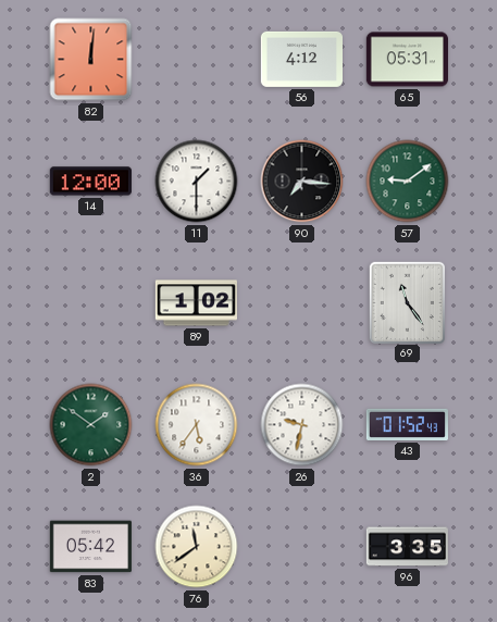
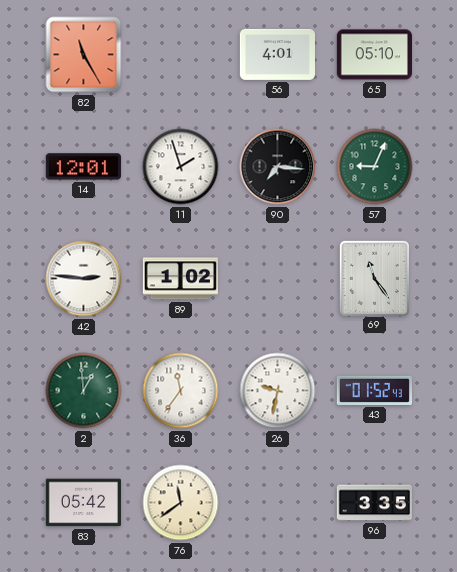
82: 12:01 -> 11:25 (84, 55)
56: 4:12 -> 4:01 (277, 54)
65: 05:31 -> 05:10 (374, 55)
14: 12:00 -> 12:01 (83, 167)
11: 1:30 -> 1:57 (181, 167)
57: 9:09 -> 9:04 (375, 167)
42: none -> 2:46 (84, 279)
2: 1:51 -> 12:59 (84, 391)
36: 5:36 -> 11:36 (181, 391)
